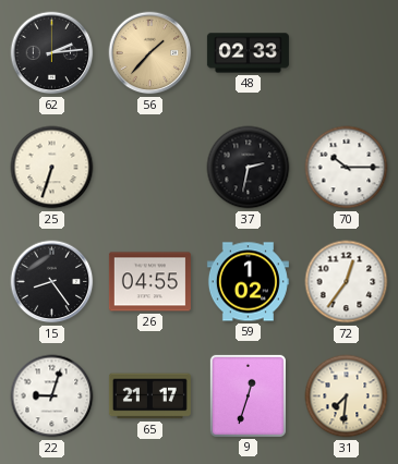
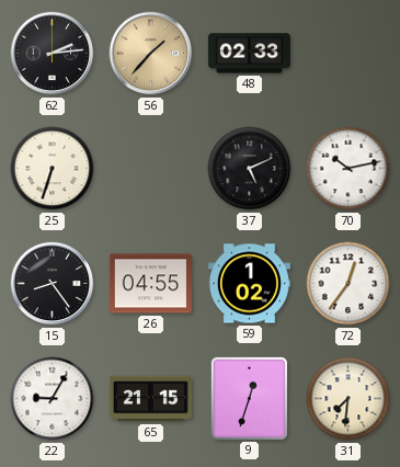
37: 2:32 -> 5:11 (250, 169)
70: 10:15 -> 10:13 (348, 169)
22: 9:03 -> 9:05 (53, 399)
65: 21:17 -> 21:15 (150, 399)
